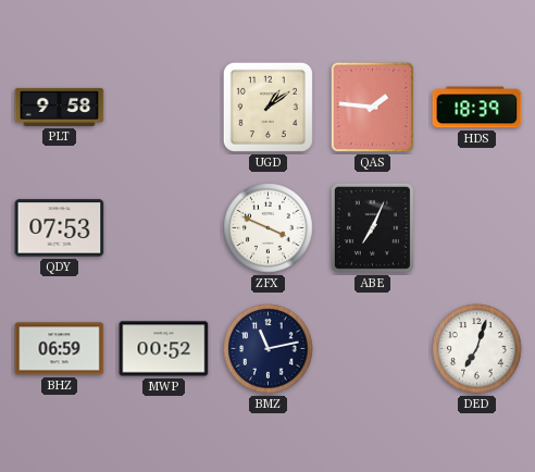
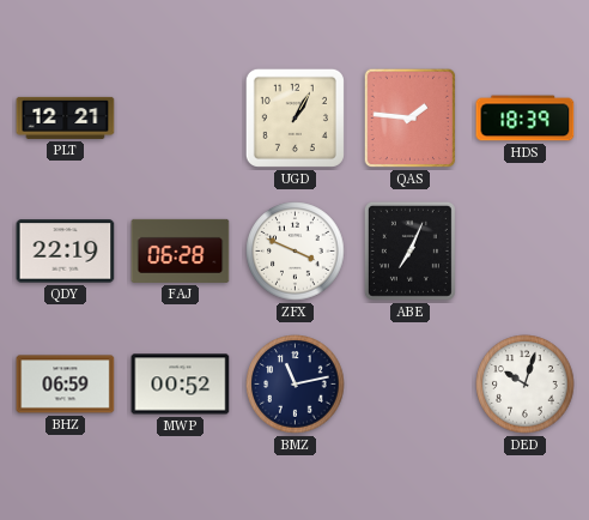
PLT: 9:58 -> 12:21 (66, 117)
UGD: 1:09 -> 1:05 (294, 117)
QDY: 07:53 -> 22:19 (66, 252)
FAJ: none -> 06:28 (181, 250)
DED: 7:03 -> 10:03 (526, 385)
